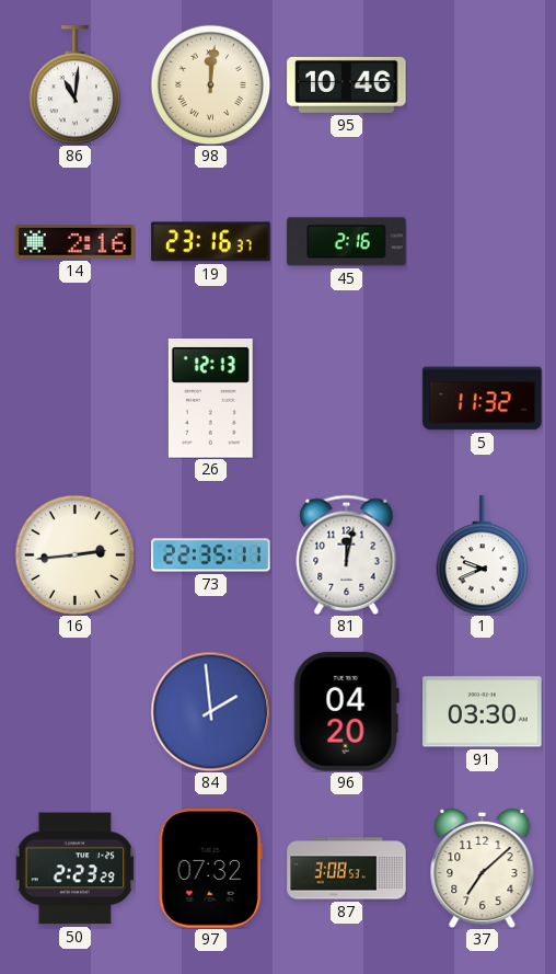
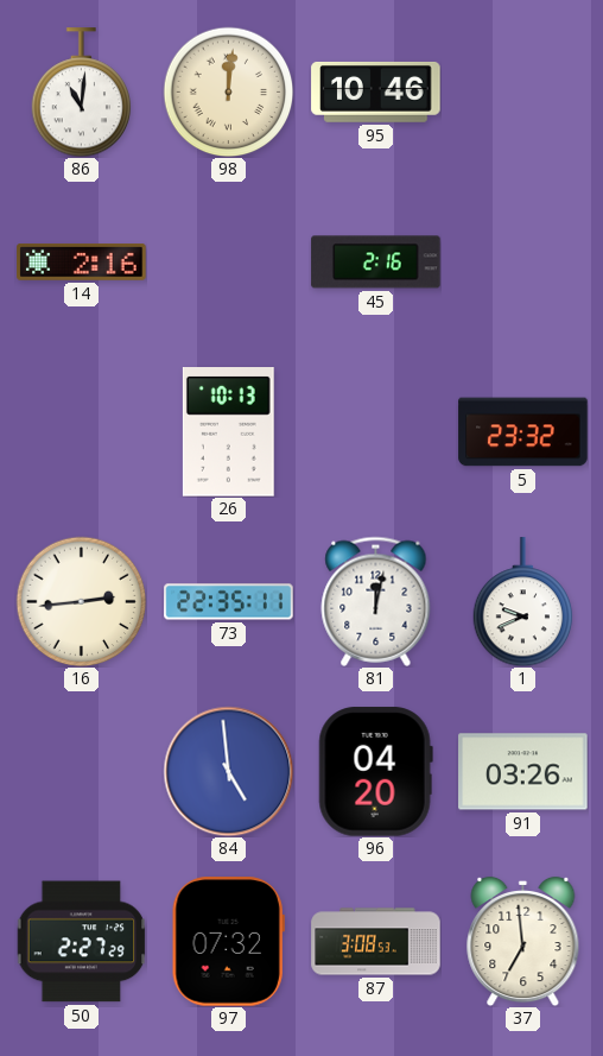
19: 23:16 -> none (211, 242)
26: 12:13 -> 10:13 (228, 432)
5: 11:32 -> 23:32 (523, 432)
84: 1:59 -> 4:59 (228, 771)
91: 03:30 -> 03:26 (523, 772)
50: 2:23 -> 2:27 (81, 942)
37: 7:08 -> 6:59 (523, 941)
